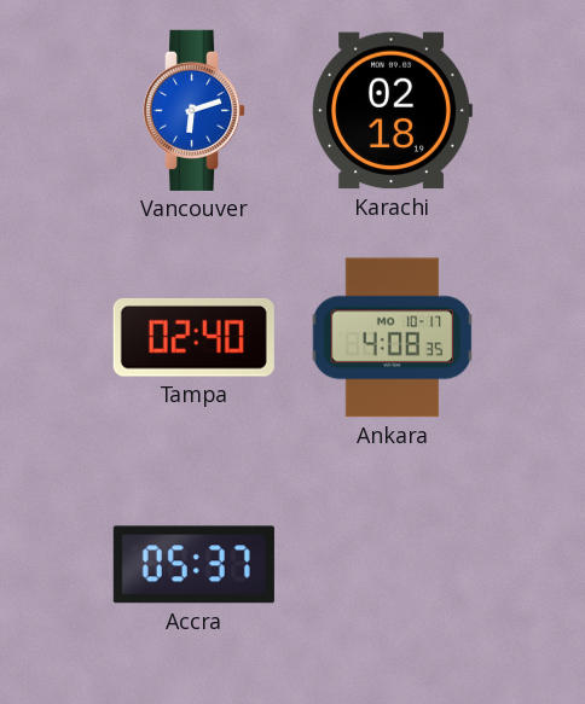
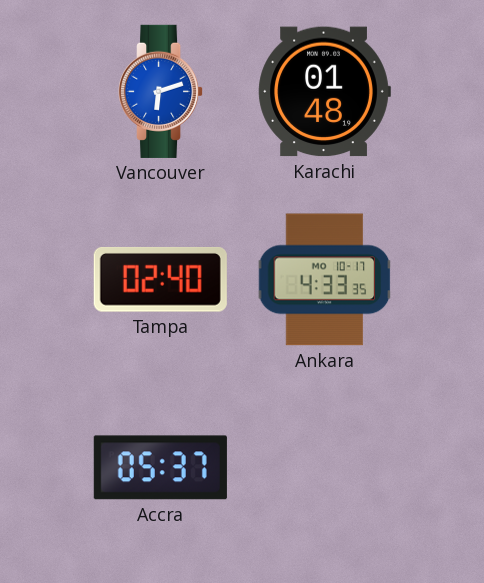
Karachi: 02:18 -> 01:48 (324, 92)
Ankara: 4:08 -> 4:33 (325, 280)
